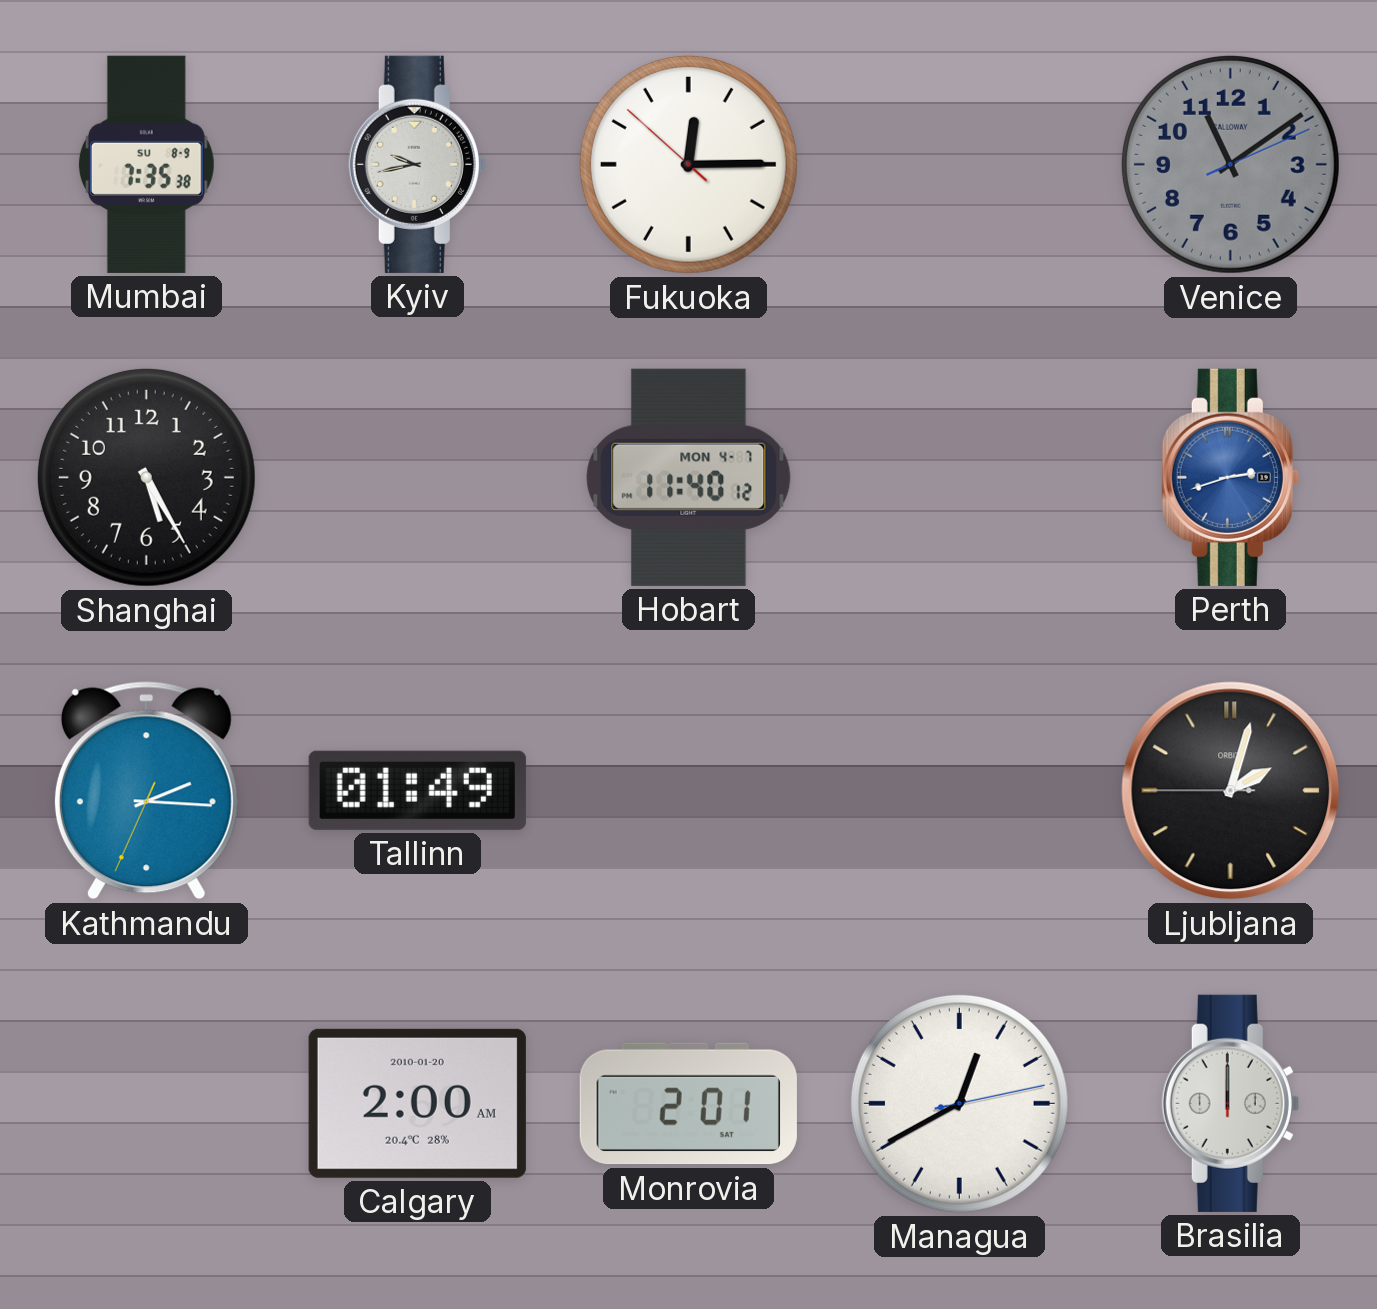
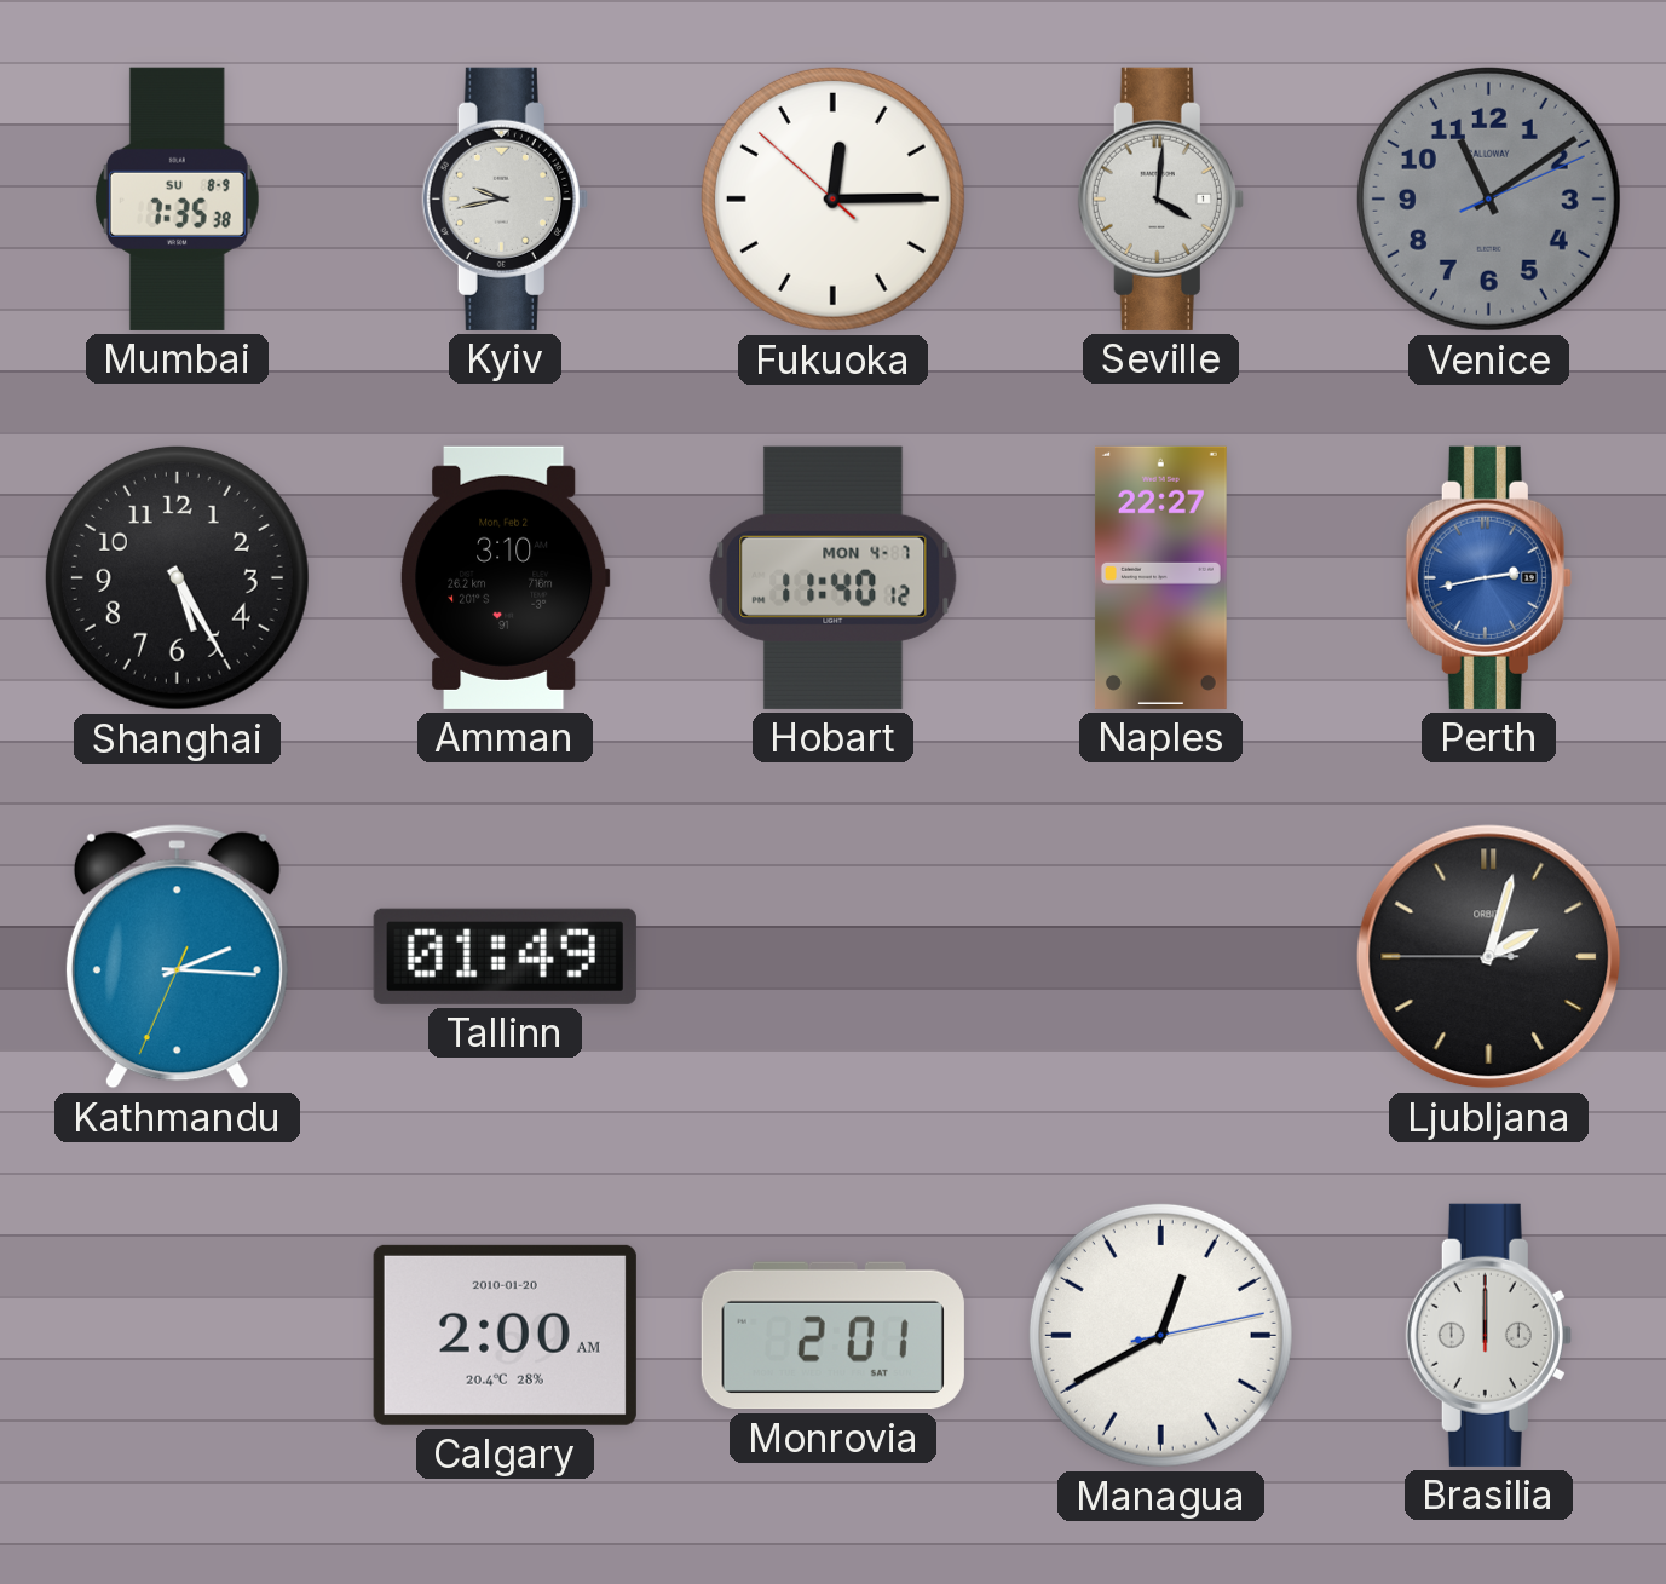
Seville: none -> 4:01 (1160, 198)
Amman: none -> 3:10 (505, 577)
Naples: none -> 22:27 (1160, 577)
Perth: 2:42 -> 2:43 (1488, 577)
